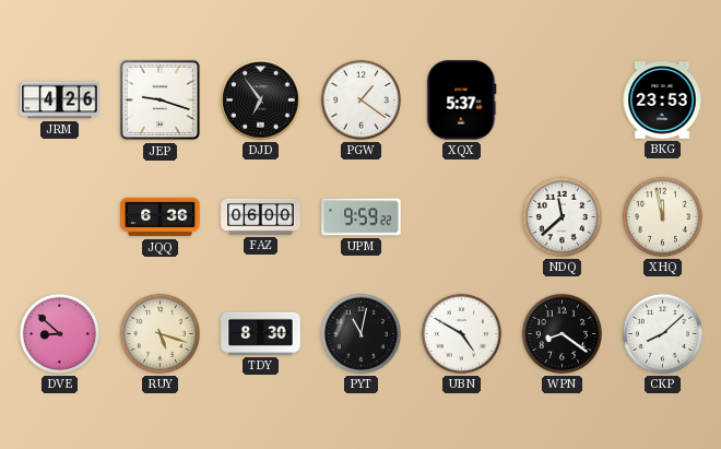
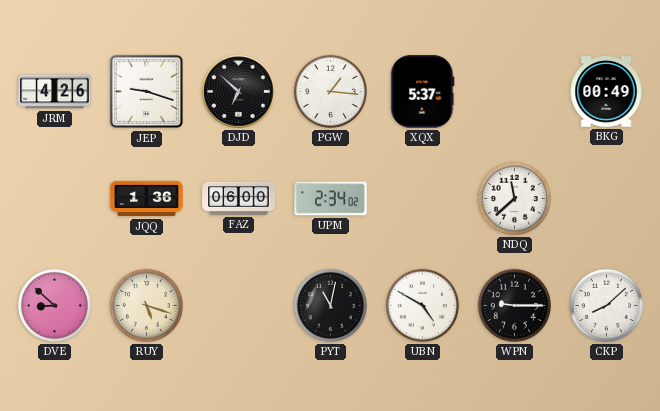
DJD: 6:54 -> 6:52 (239, 92)
PGW: 1:21 -> 1:16 (330, 91)
BKG: 23:53 -> 00:49 (606, 92)
JQQ: 6:36 -> 1:36 (147, 199)
UPM: 9:59 -> 2:34 (331, 199)
XHQ: 11:58 -> none (662, 216)
TDY: 8:30 -> none (261, 333)
WPN: 8:21 -> 9:15 (514, 305)
